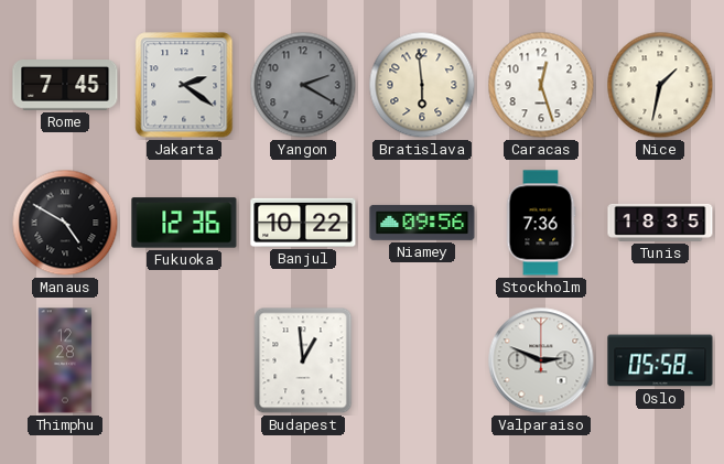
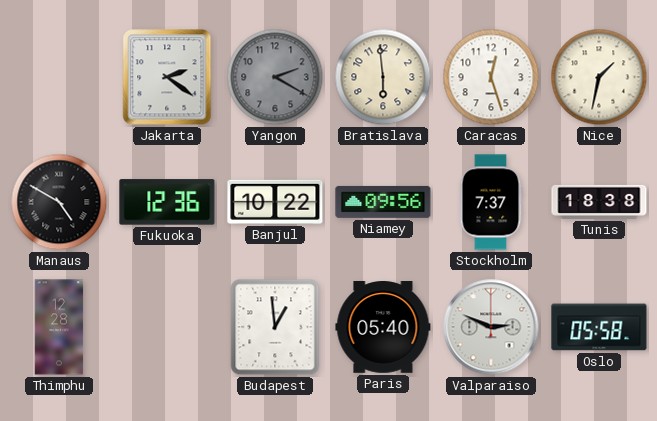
Rome: 7:45 -> none (65, 86)
Stockholm: 7:36 -> 7:37 (491, 202)
Tunis: 18:35 -> 18:38 (599, 202)
Paris: none -> 05:40 (383, 328)
